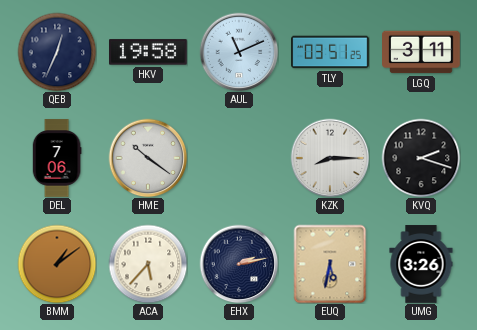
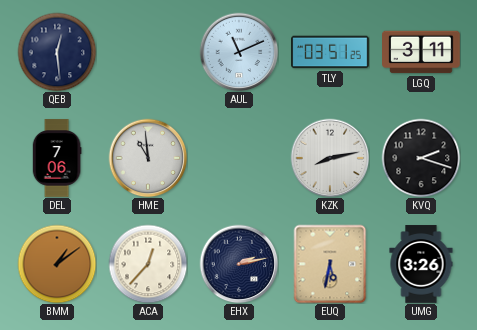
QEB: 12:34 -> 12:29 (57, 52)
HKV: 19:58 -> none (149, 52)
HME: 10:21 -> 10:59 (148, 158)
KZK: 8:15 -> 8:13 (330, 158)
ACA: 5:37 -> 12:37 (148, 264)
